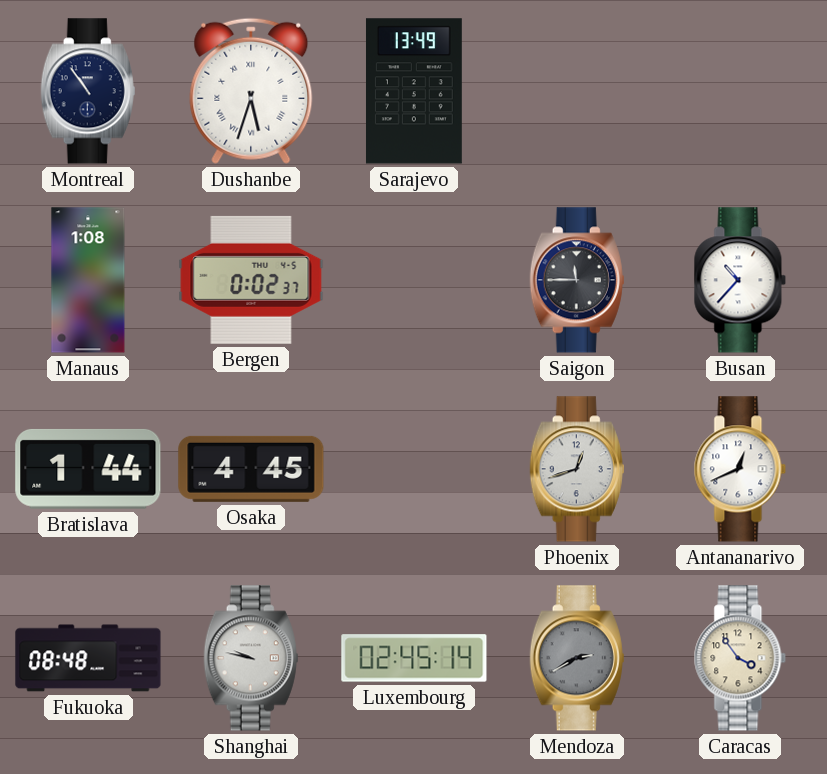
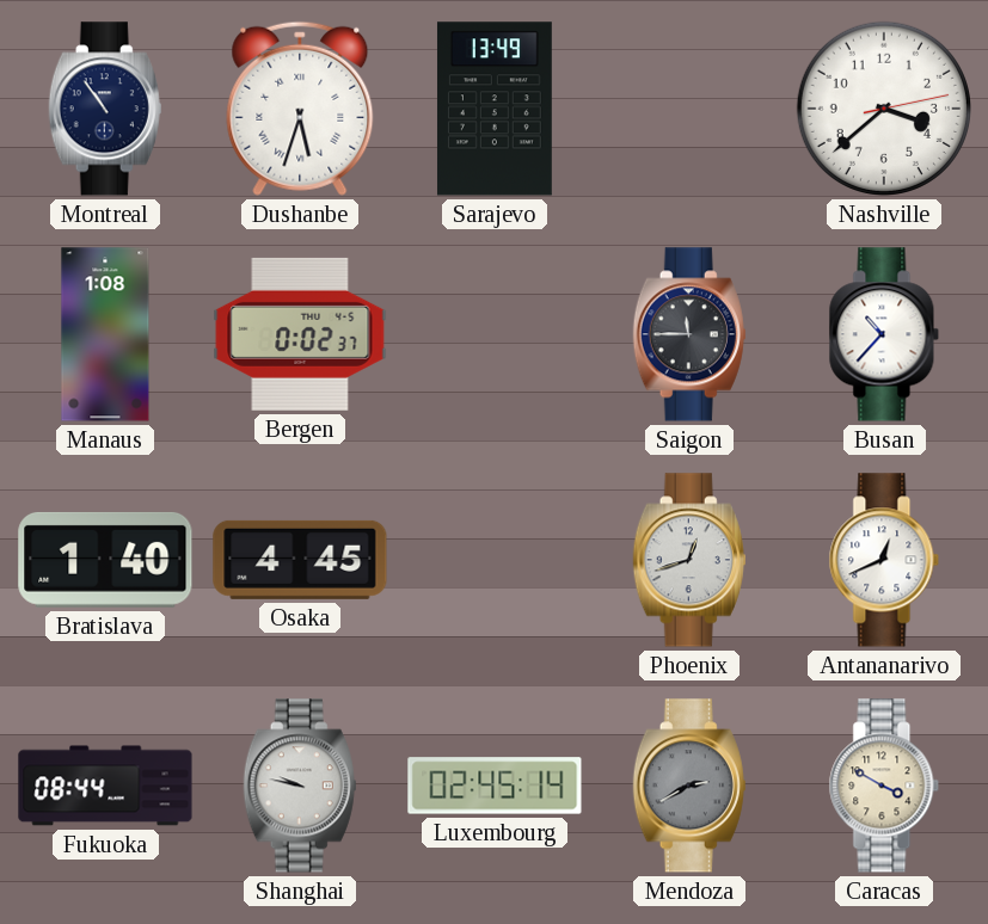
Nashville: none -> 3:38 (884, 109)
Bratislava: 1:44 -> 1:40 (105, 560)
Fukuoka: 08:48 -> 08:44 (105, 786)
Caracas: 3:54 -> 3:50 (884, 786)
